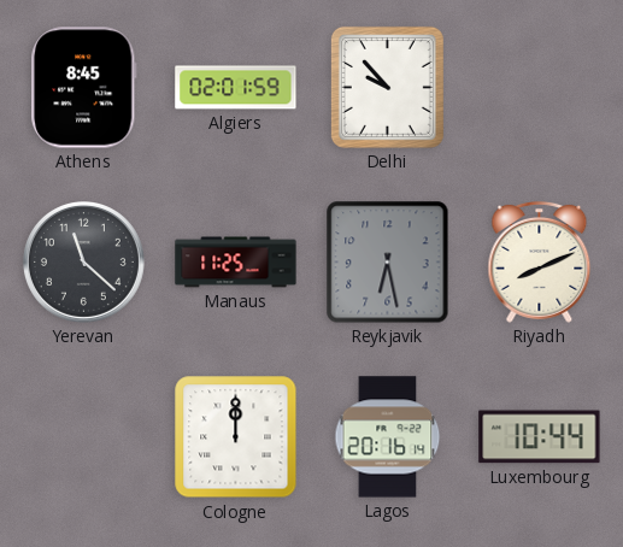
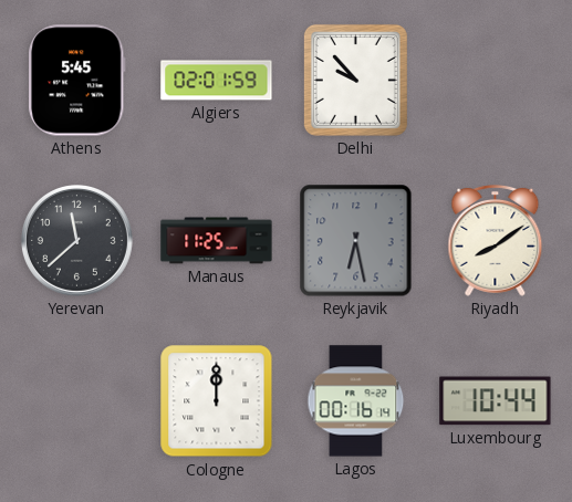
Athens: 8:45 -> 5:45 (77, 81)
Yerevan: 11:22 -> 11:38 (76, 240)
Riyadh: 8:11 -> 8:09 (496, 240)
Lagos: 20:16 -> 00:16 (356, 401)
